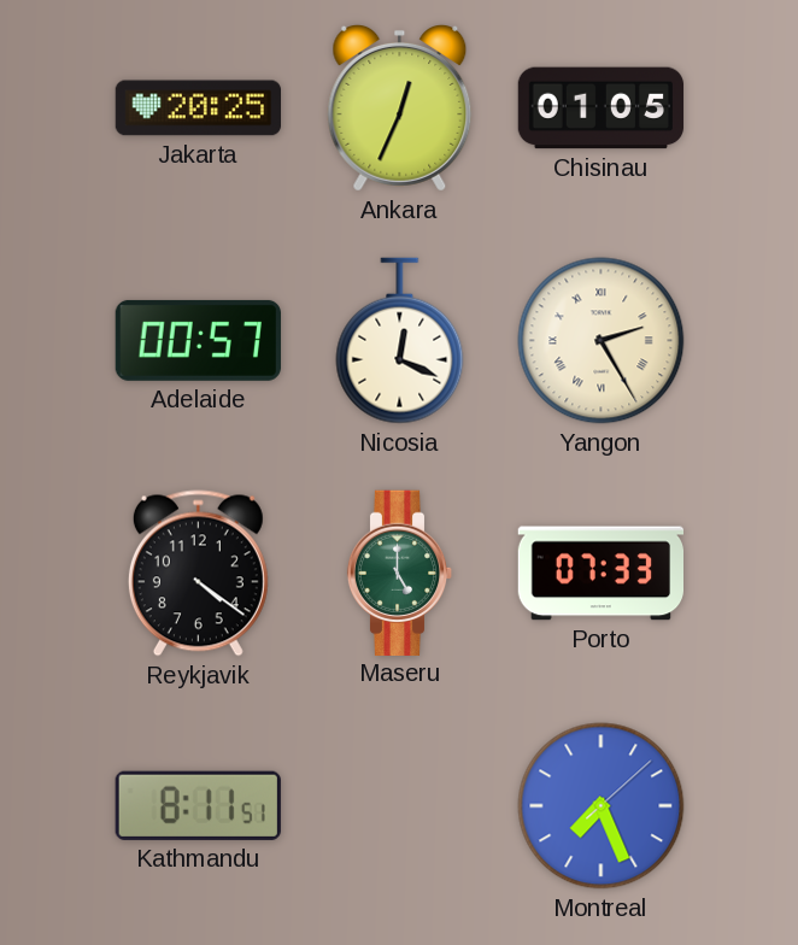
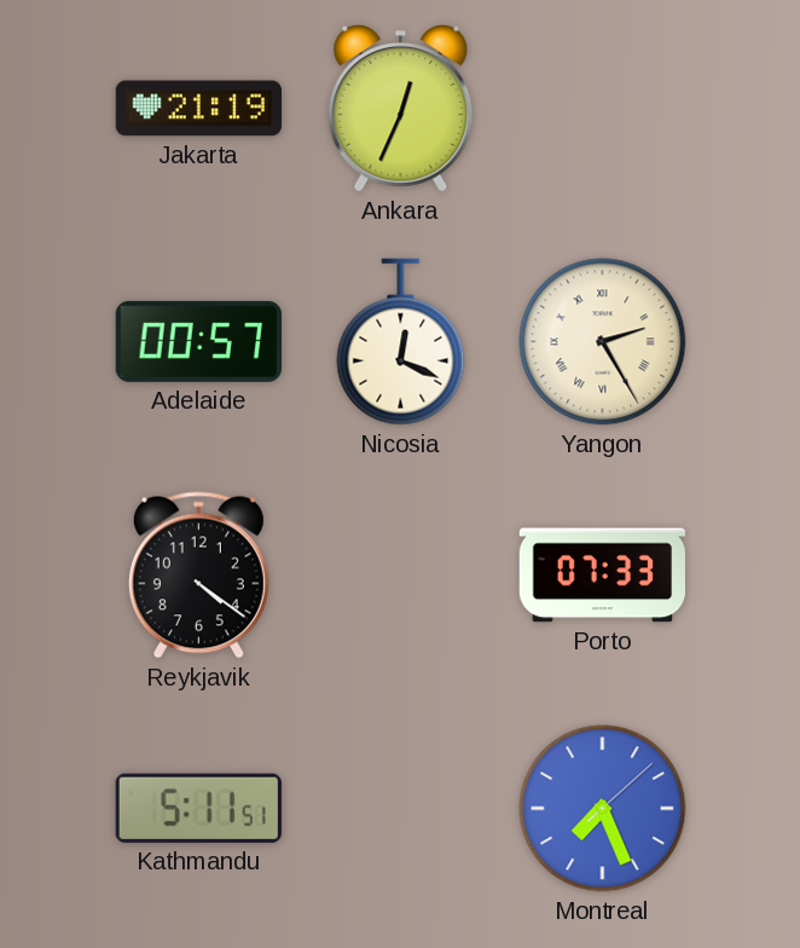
Jakarta: 20:25 -> 21:19 (198, 109)
Chisinau: 01:05 -> none (602, 108)
Maseru: 5:00 -> none (400, 573)
Kathmandu: 8:11 -> 5:11 (198, 808)
